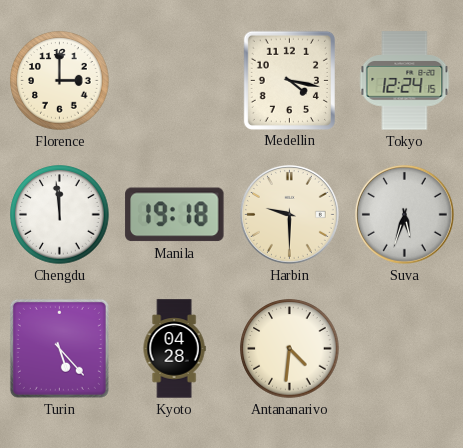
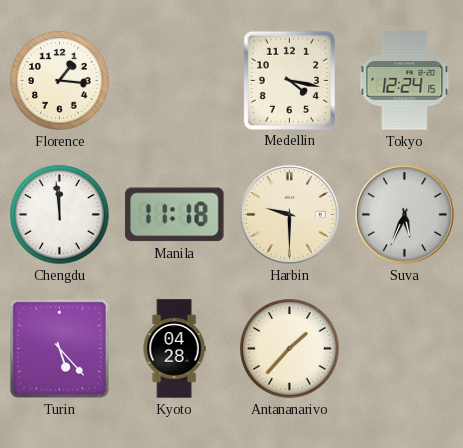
Florence: 3:00 -> 1:16 (60, 81)
Manila: 19:18 -> 11:18 (175, 215)
Suva: 5:33 -> 5:34 (404, 214)
Antananarivo: 4:31 -> 1:37 (290, 349)
